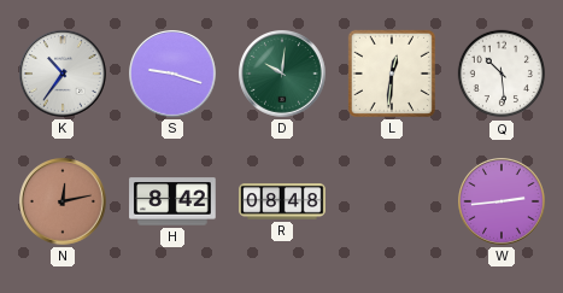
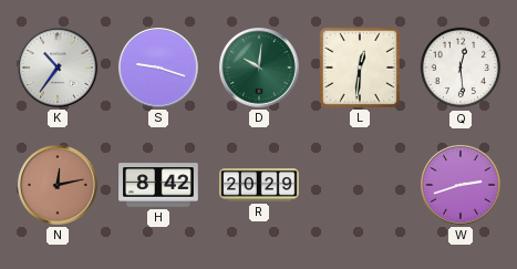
Q: 10:29 -> 12:29 (461, 68)
R: 08:48 -> 20:29 (259, 185)
W: 2:44 -> 2:42 (462, 186)
